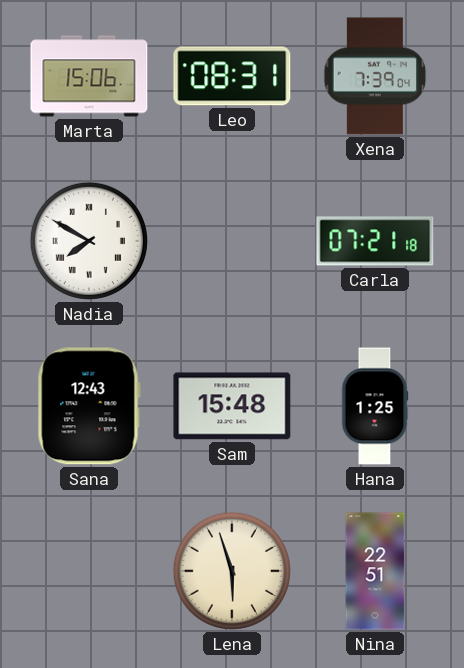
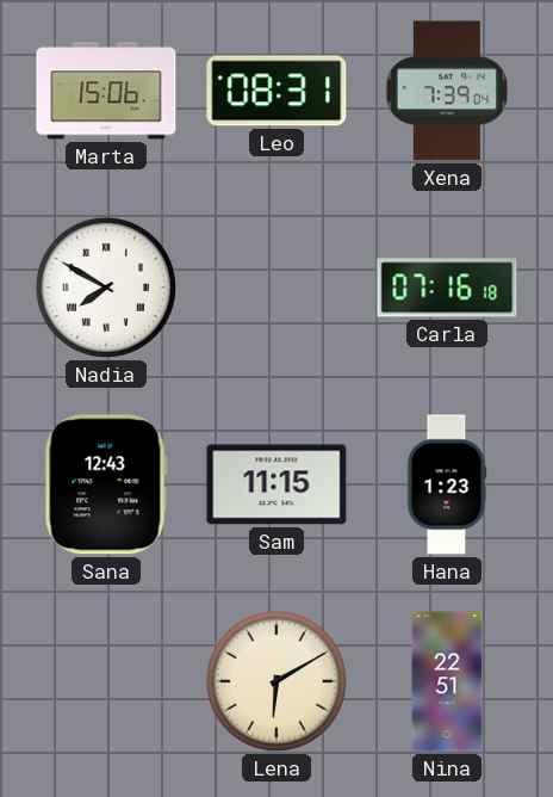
Carla: 07:21 -> 07:16 (447, 288)
Sam: 15:48 -> 11:15 (276, 484)
Hana: 1:25 -> 1:23 (447, 484)
Lena: 5:57 -> 6:10 (276, 681)
